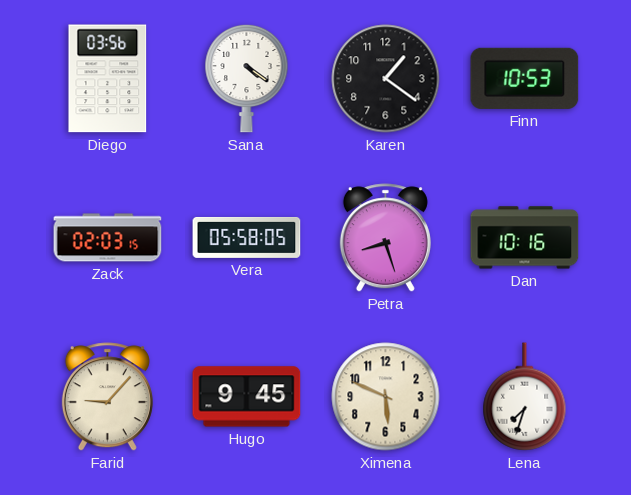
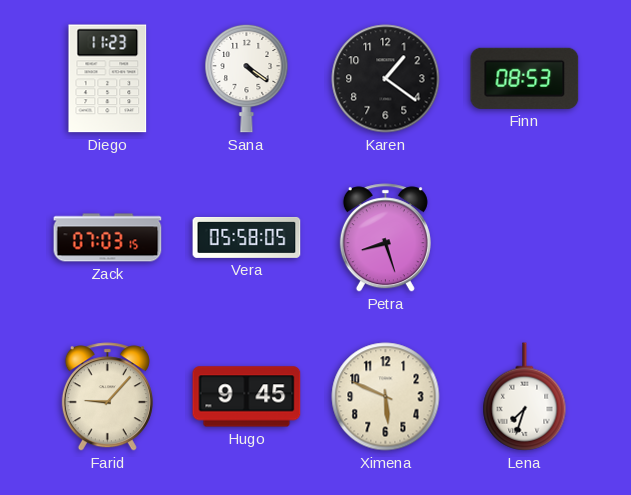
Diego: 03:56 -> 11:23 (108, 79)
Finn: 10:53 -> 08:53 (525, 78)
Zack: 02:03 -> 07:03 (108, 238)
Dan: 10:16 -> none (525, 238)
